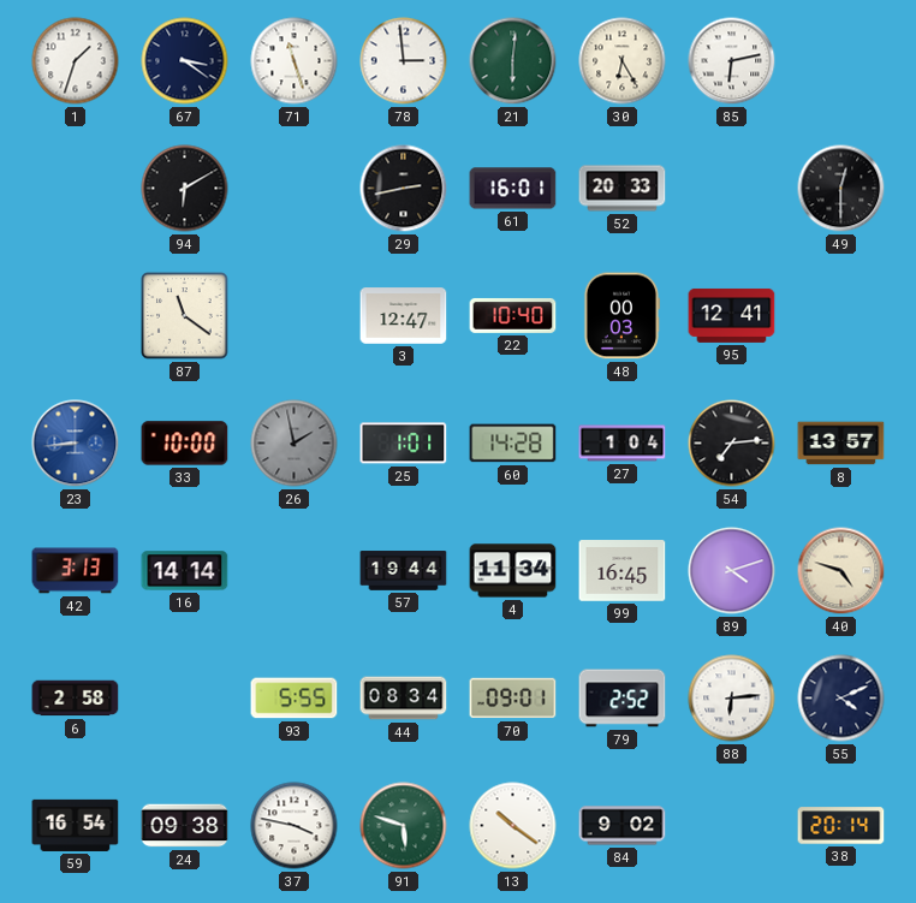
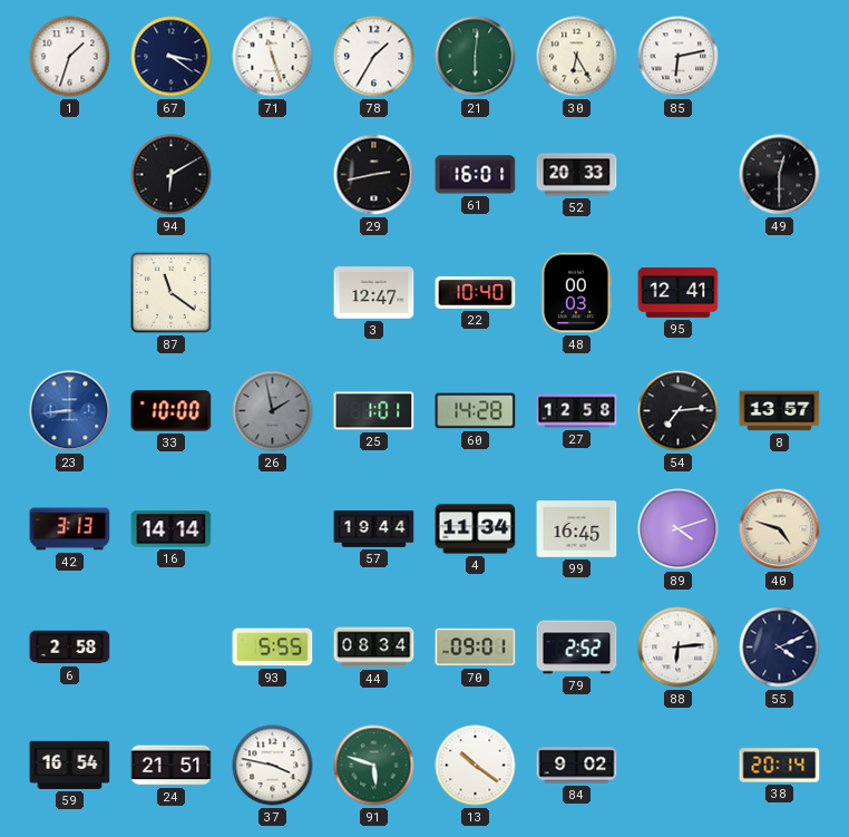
78: 2:59 -> 1:35 (374, 57)
27: 1:04 -> 12:58 (577, 411)
24: 09:38 -> 21:51 (172, 766)
